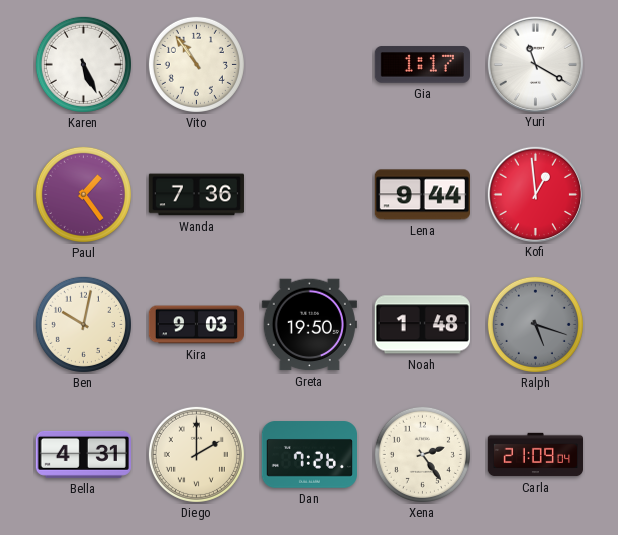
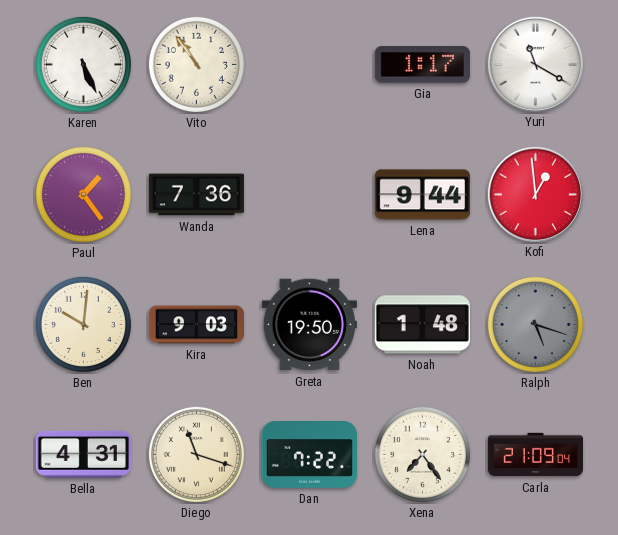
Ben: 10:02 -> 10:01 (83, 324)
Diego: 2:00 -> 11:18 (196, 454)
Dan: 7:26 -> 7:22 (309, 455)
Xena: 2:24 -> 7:24 (422, 454)
